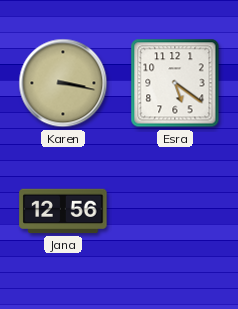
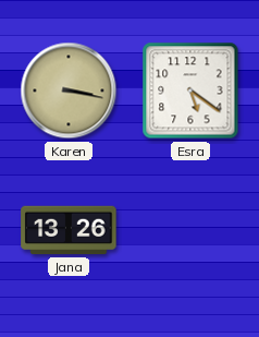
Jana: 12:56 -> 13:26 (69, 230)
